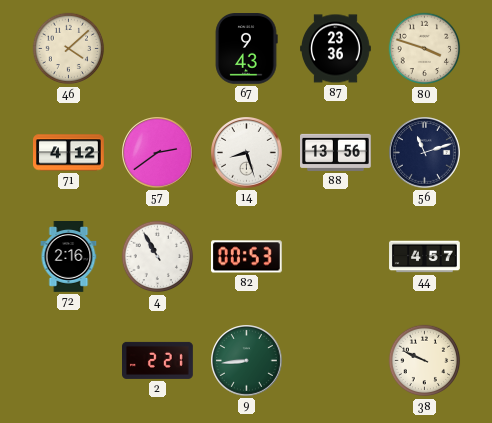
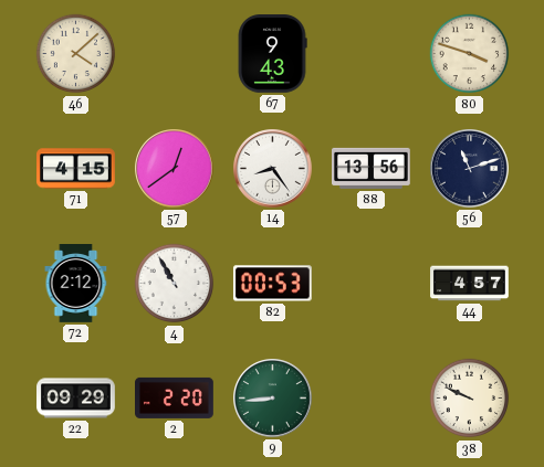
87: 23:36 -> none (336, 49)
71: 4:12 -> 4:15 (76, 169)
57: 2:39 -> 12:39 (175, 169)
14: 8:27 -> 8:24 (273, 169)
72: 2:16 -> 2:12 (76, 284)
22: none -> 09:29 (76, 399)
2: 2:21 -> 2:20 (175, 397)
